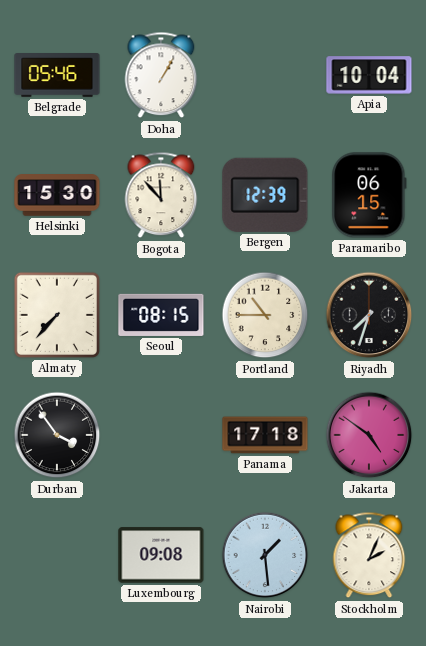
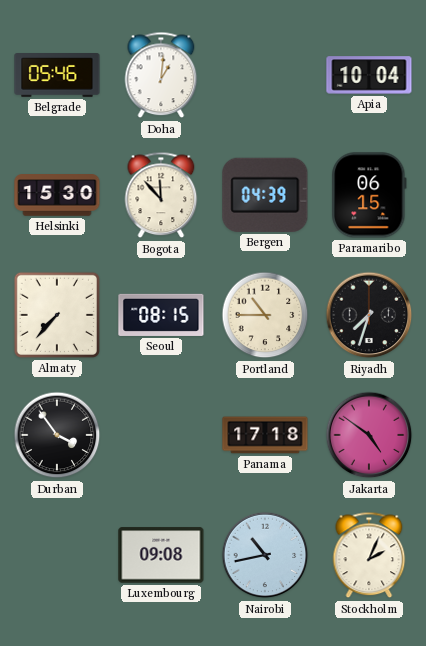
Doha: 1:05 -> 1:01 (161, 75)
Bergen: 12:39 -> 04:39 (265, 195)
Nairobi: 1:29 -> 10:43 (265, 555)
